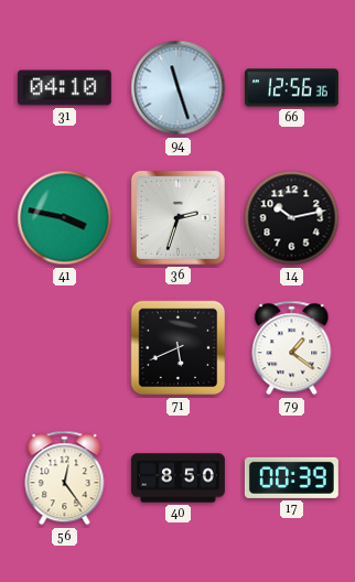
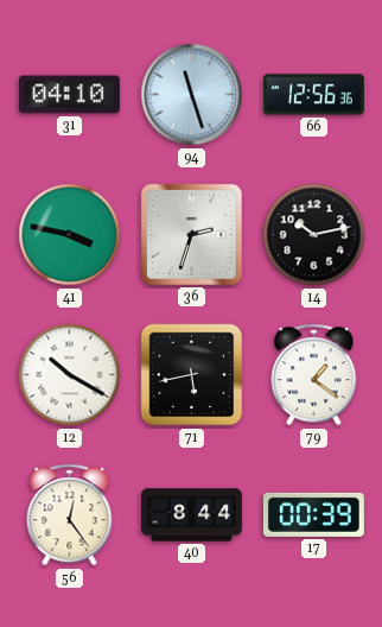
12: none -> 10:20 (70, 375)
71: 5:41 -> 5:43 (192, 375)
40: 8:50 -> 8:44 (191, 515)
